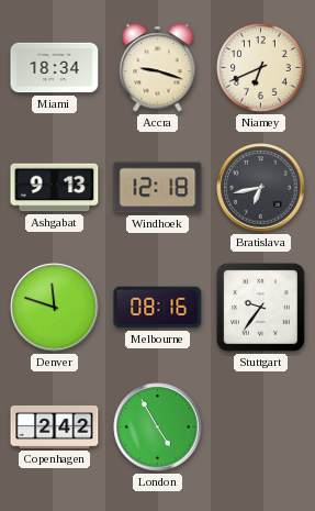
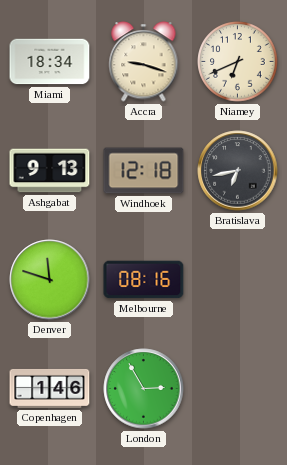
Stuttgart: 9:36 -> none (261, 308)
Copenhagen: 2:42 -> 1:46 (50, 388)
London: 4:55 -> 2:55 (144, 389)
